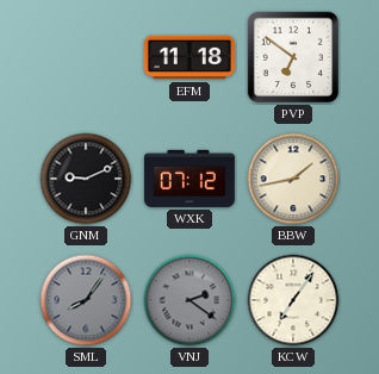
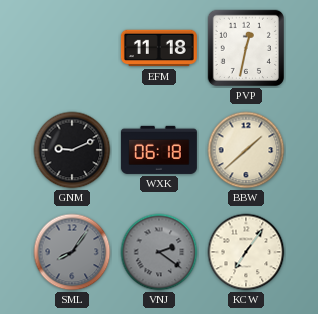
PVP: 6:51 -> 12:32 (246, 48)
WXK: 07:12 -> 06:18 (159, 150)
BBW: 1:43 -> 1:38 (246, 150)
